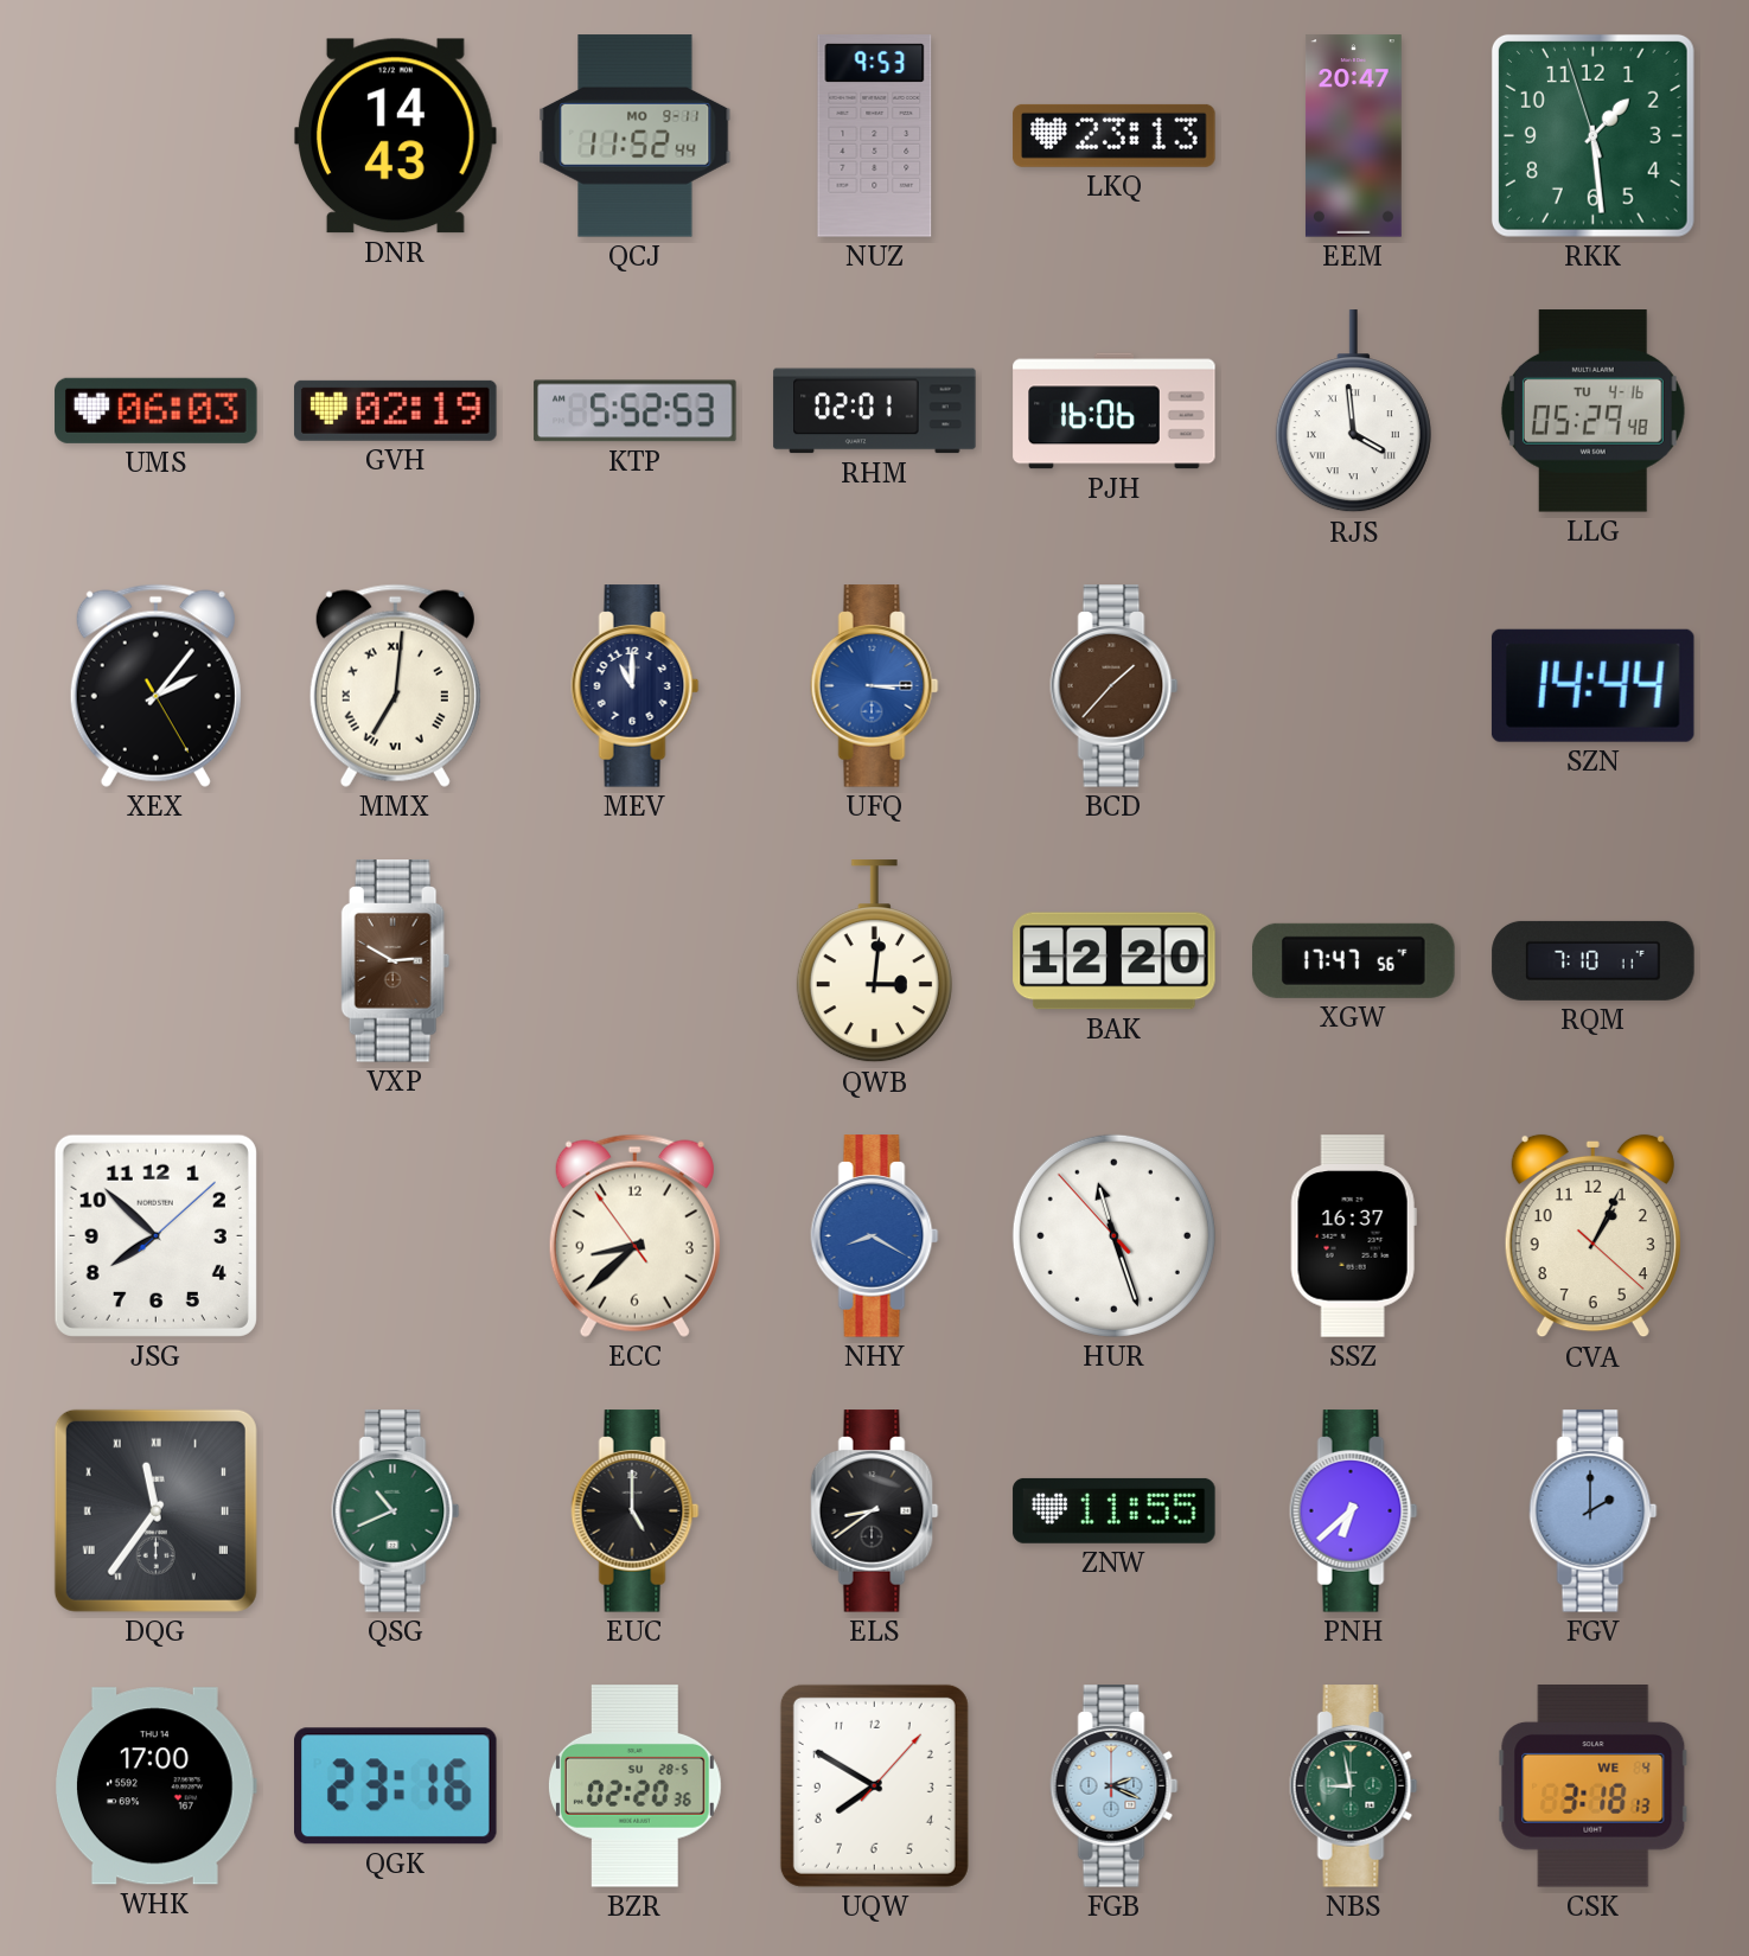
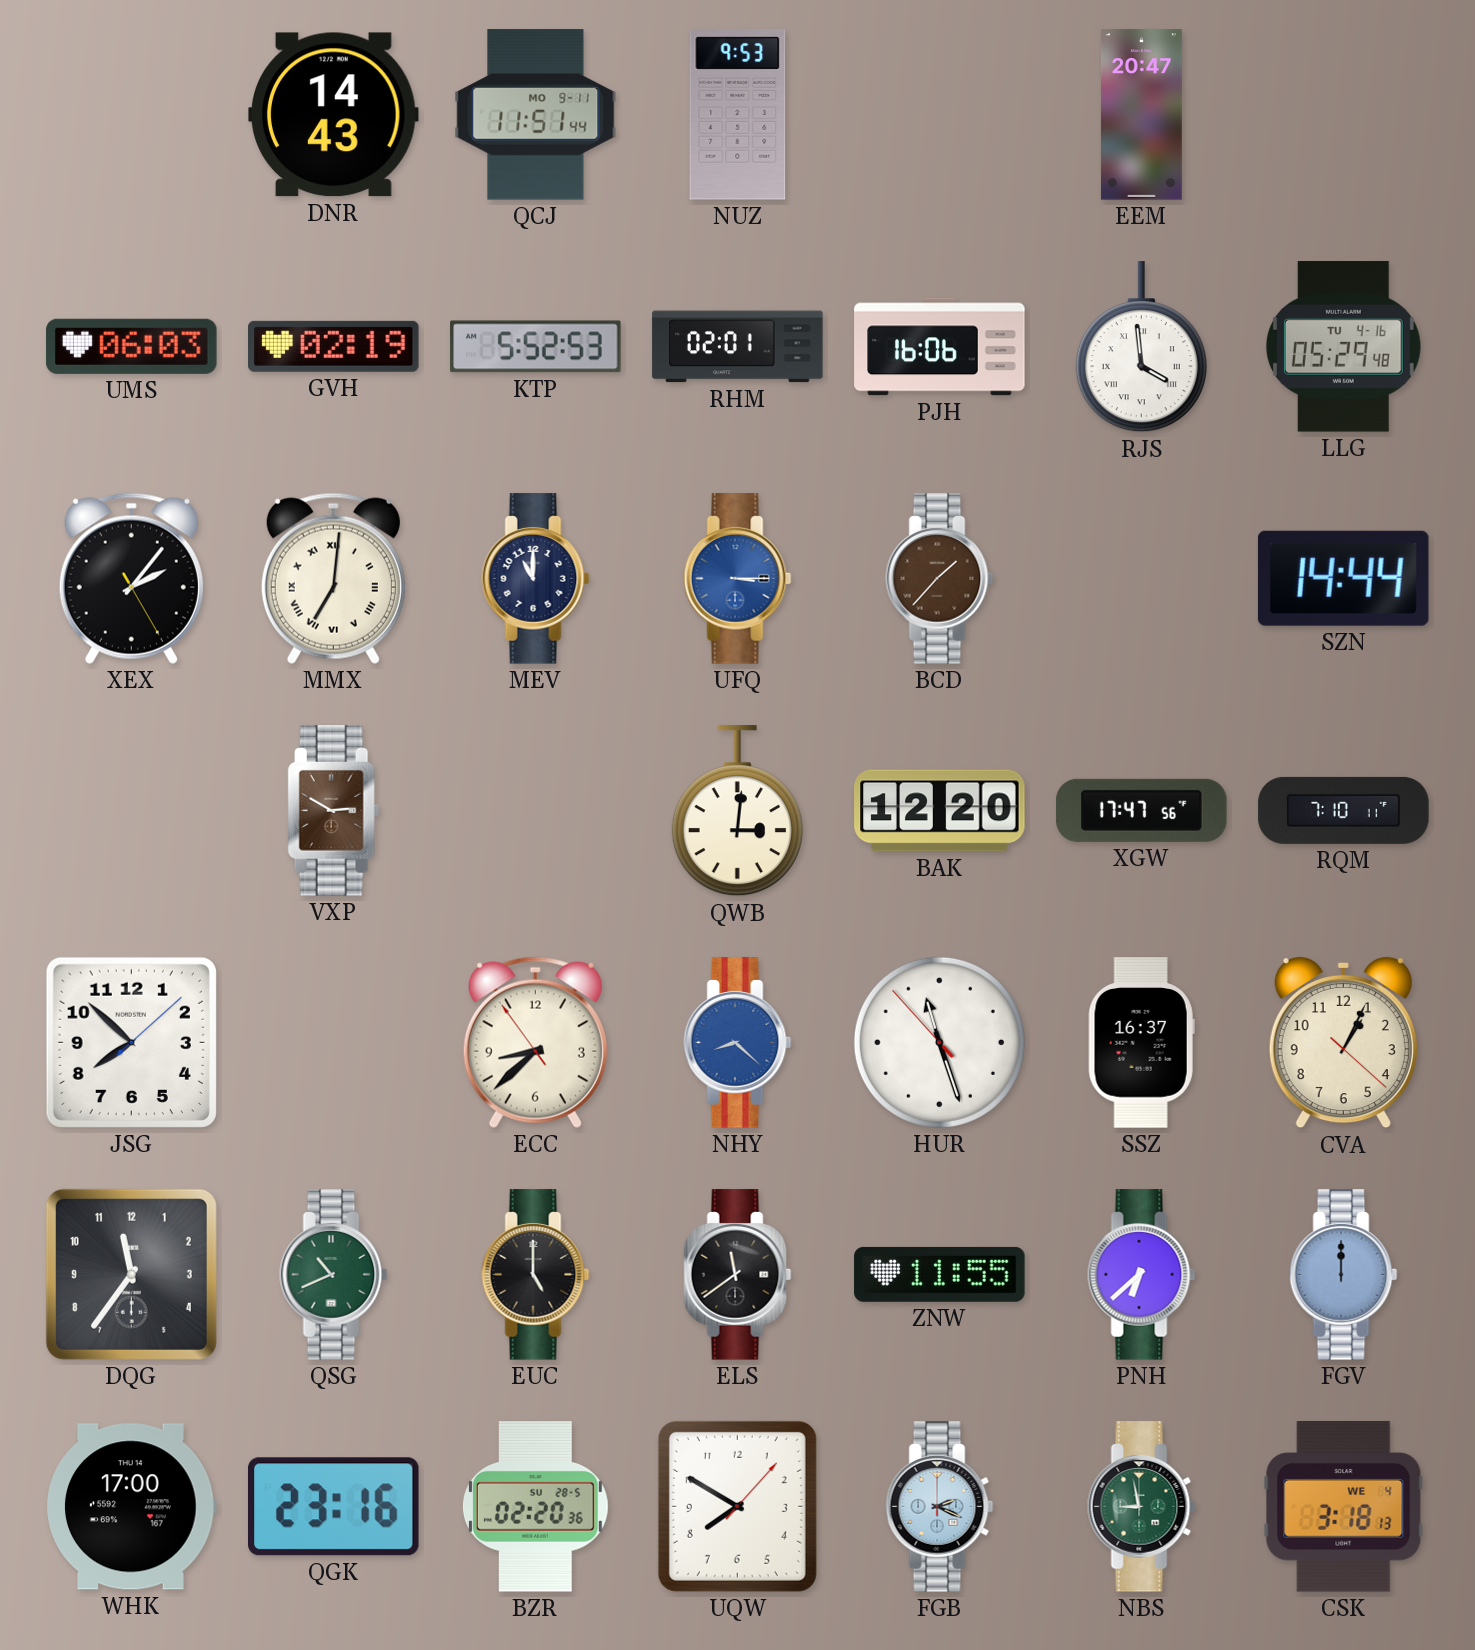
QCJ: 11:52 -> 11:51 (536, 115)
LKQ: 23:13 -> none (1115, 135)
RKK: 1:28 -> none (1592, 135)
NHY: 8:20 -> 8:22 (738, 1043)
DQG numerals: Roman -> Arabic (131, 1274)
ELS: 8:39 -> 11:39 (738, 1275)
FGV: 2:00 -> 12:00 (1344, 1275)
